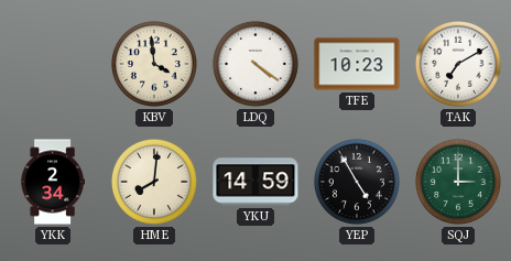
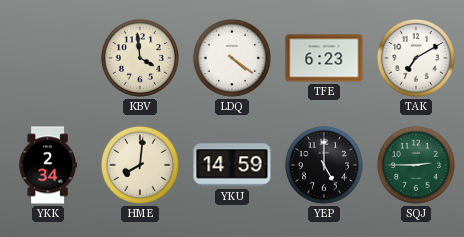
TFE: 10:23 -> 6:23 (324, 58)
YEP: 4:55 -> 5:00 (324, 165)
SQJ: 3:00 -> 2:45 (416, 165)
